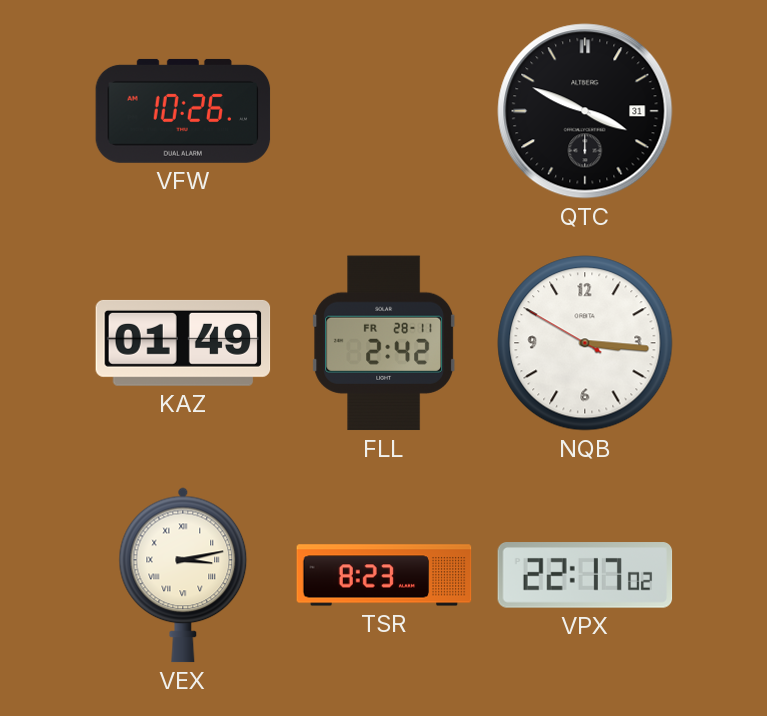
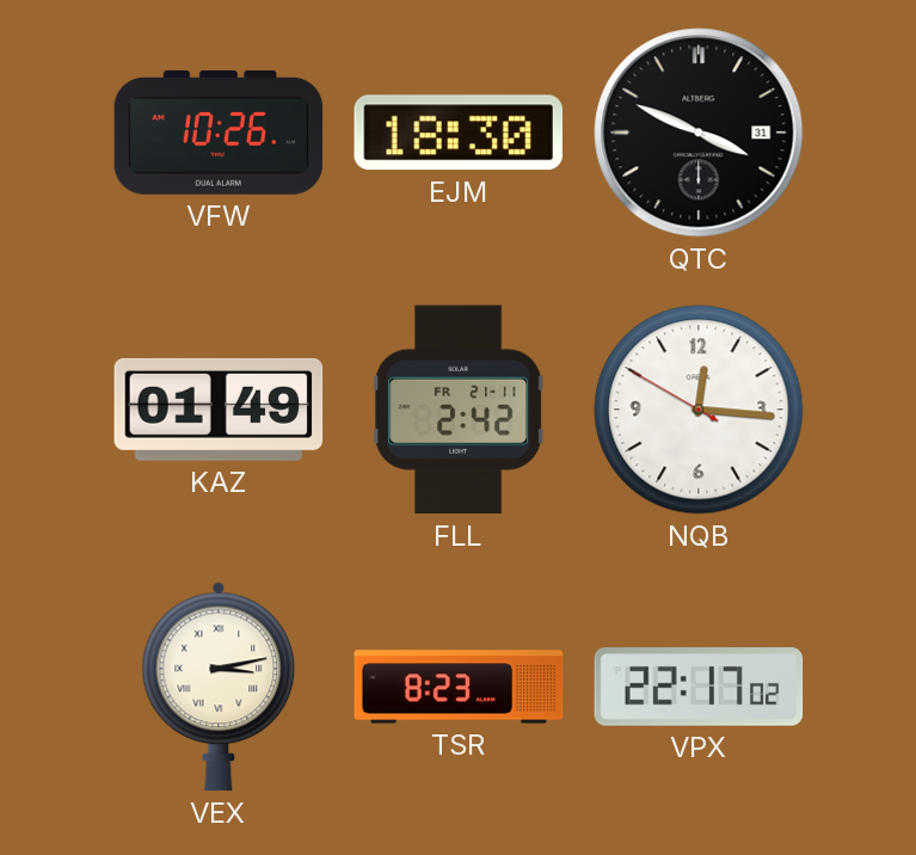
EJM: none -> 18:30 (457, 133)
FLL date: FR 28-11 -> FR 21-11 (459, 410)
NQB: 3:15 -> 12:15 (699, 410)
